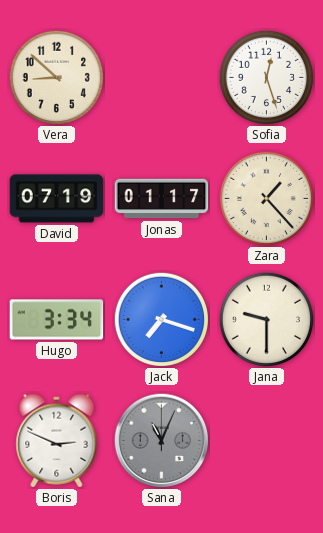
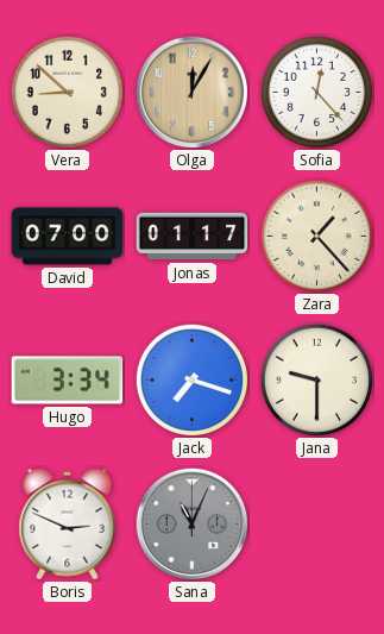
Olga: none -> 12:05 (191, 92)
Sofia: 12:27 -> 12:23 (316, 92)
David: 07:19 -> 07:00 (68, 237)
